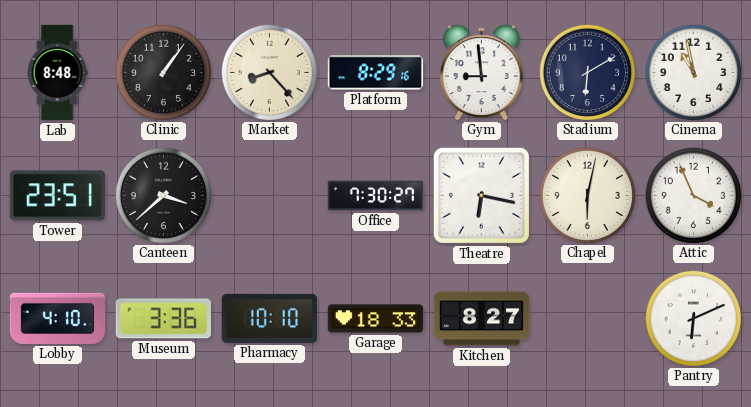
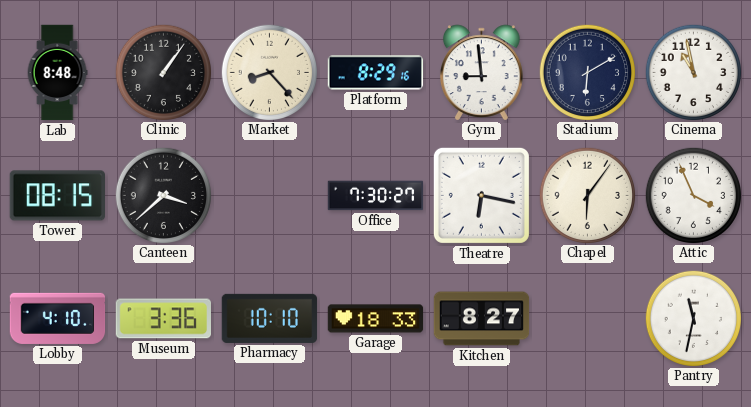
Tower: 23:51 -> 08:15 (57, 196)
Chapel: 6:02 -> 6:06 (587, 195)
Pantry: 6:11 -> 11:32 (693, 318)
